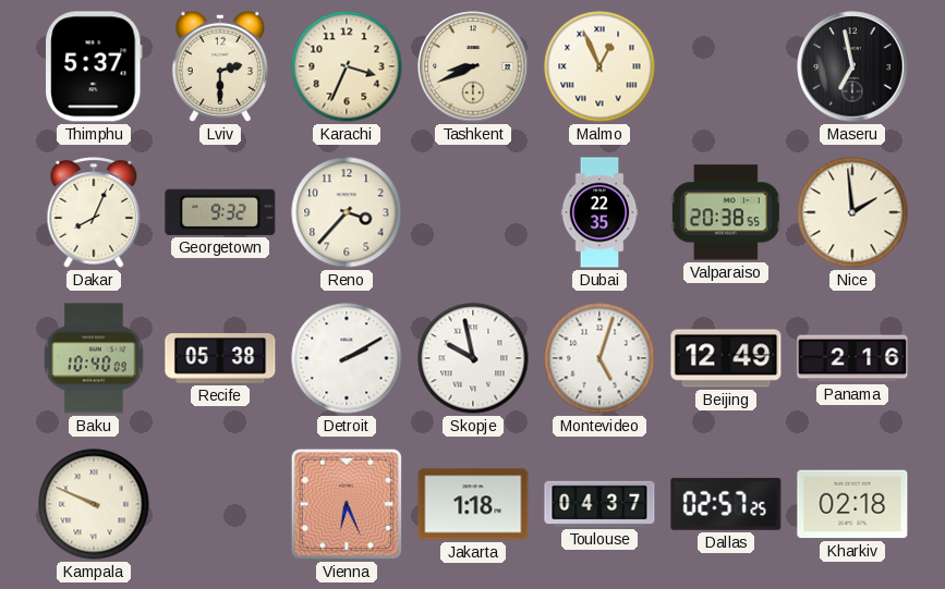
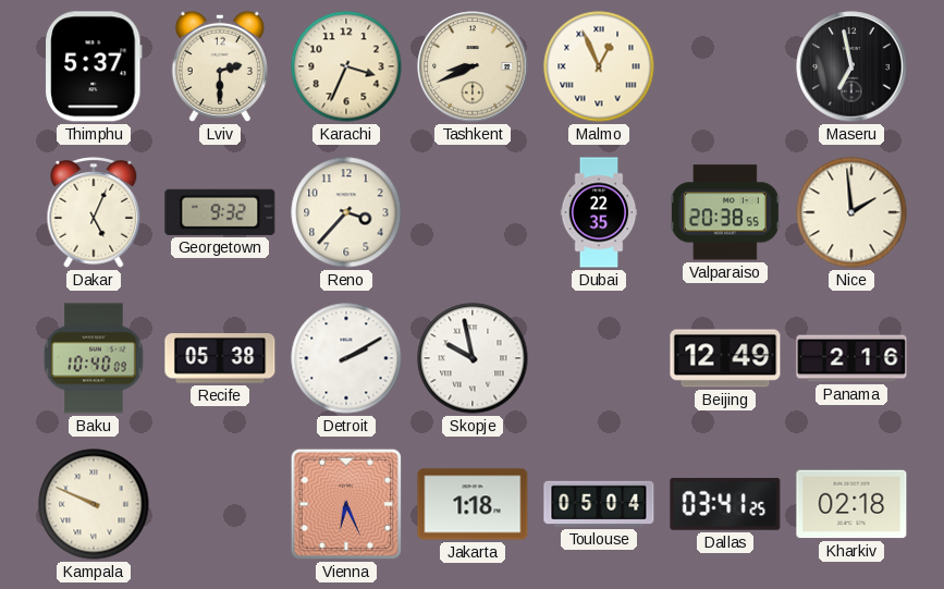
Dakar: 8:04 -> 5:04 (94, 213)
Montevideo: 5:03 -> none (599, 358)
Toulouse: 04:37 -> 05:04 (599, 504)
Dallas: 02:57 -> 03:41 (725, 504)
